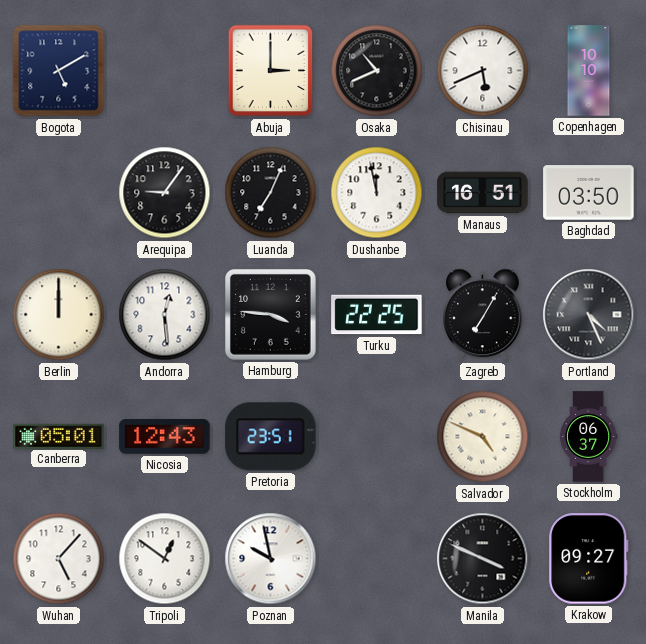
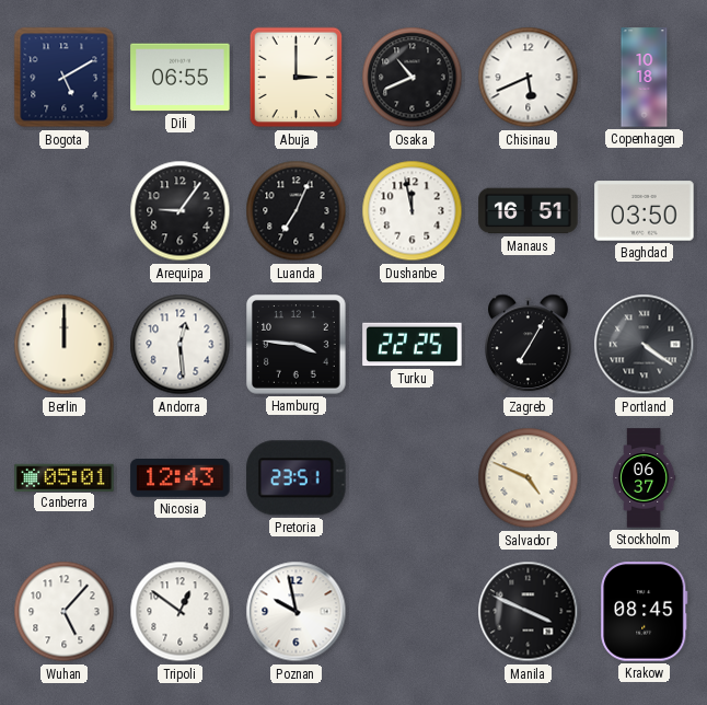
Dili: none -> 06:55 (181, 78)
Copenhagen: 10:10 -> 10:18 (645, 78)
Portland: 4:26 -> 4:21 (645, 345)
Krakow: 09:27 -> 08:45 (645, 612)
